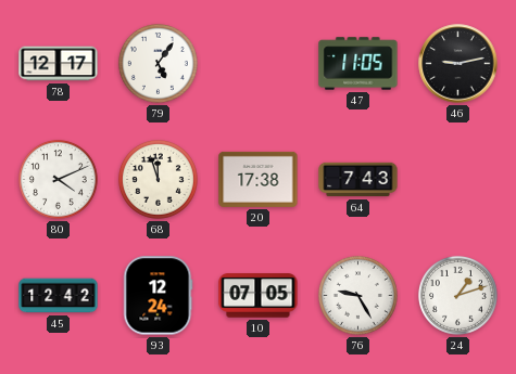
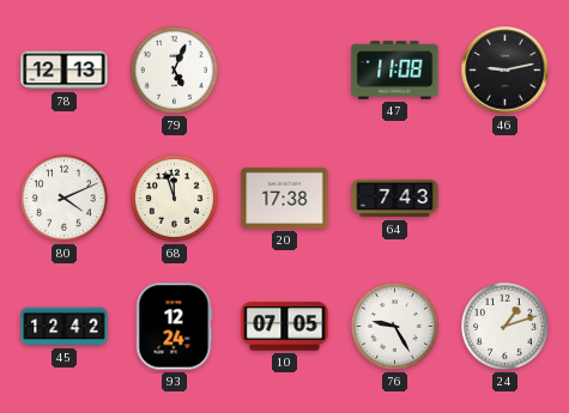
78: 12:17 -> 12:13 (65, 71)
79: 5:06 -> 5:04 (174, 69)
47: 11:05 -> 11:08 (395, 71)
